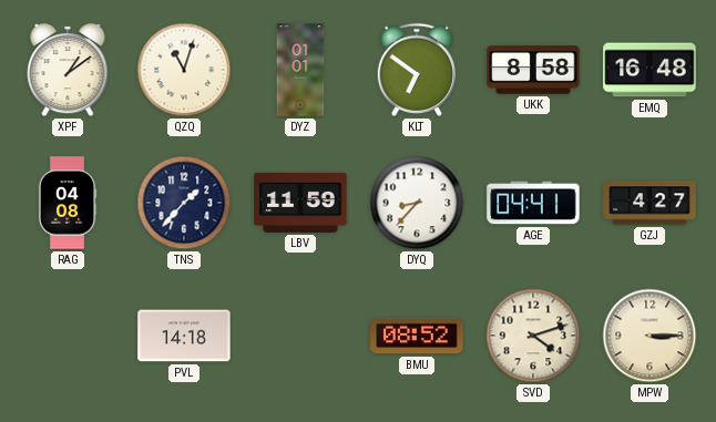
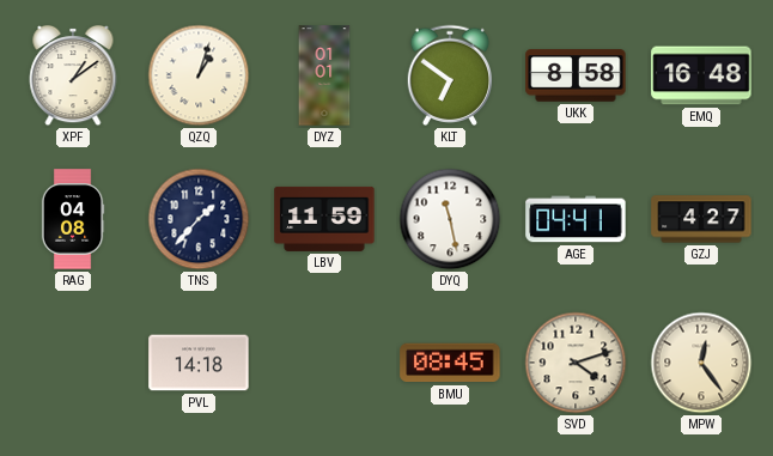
QZQ: 11:03 -> 1:03 (199, 75)
DYQ: 8:37 -> 11:28 (450, 219)
BMU: 08:52 -> 08:45 (450, 363)
MPW: 3:15 -> 12:24 (701, 363)
